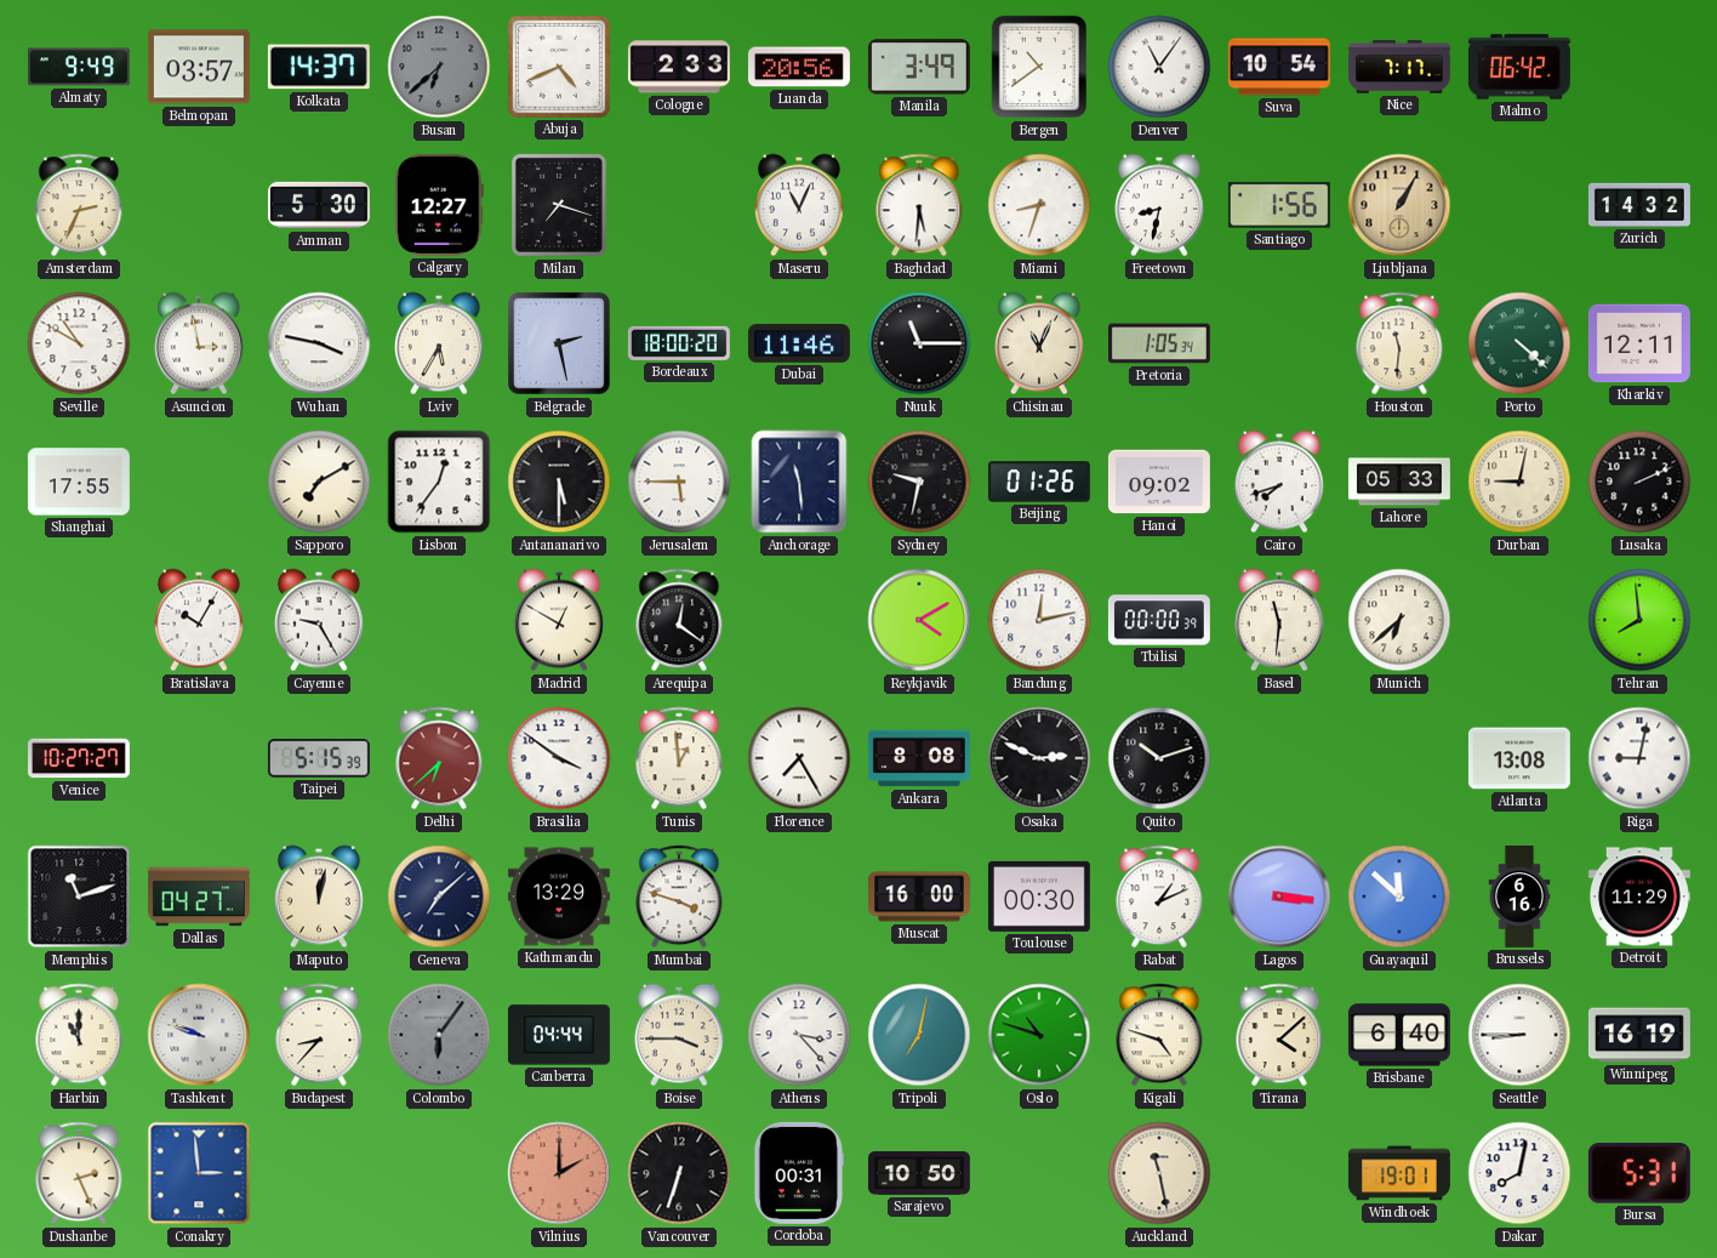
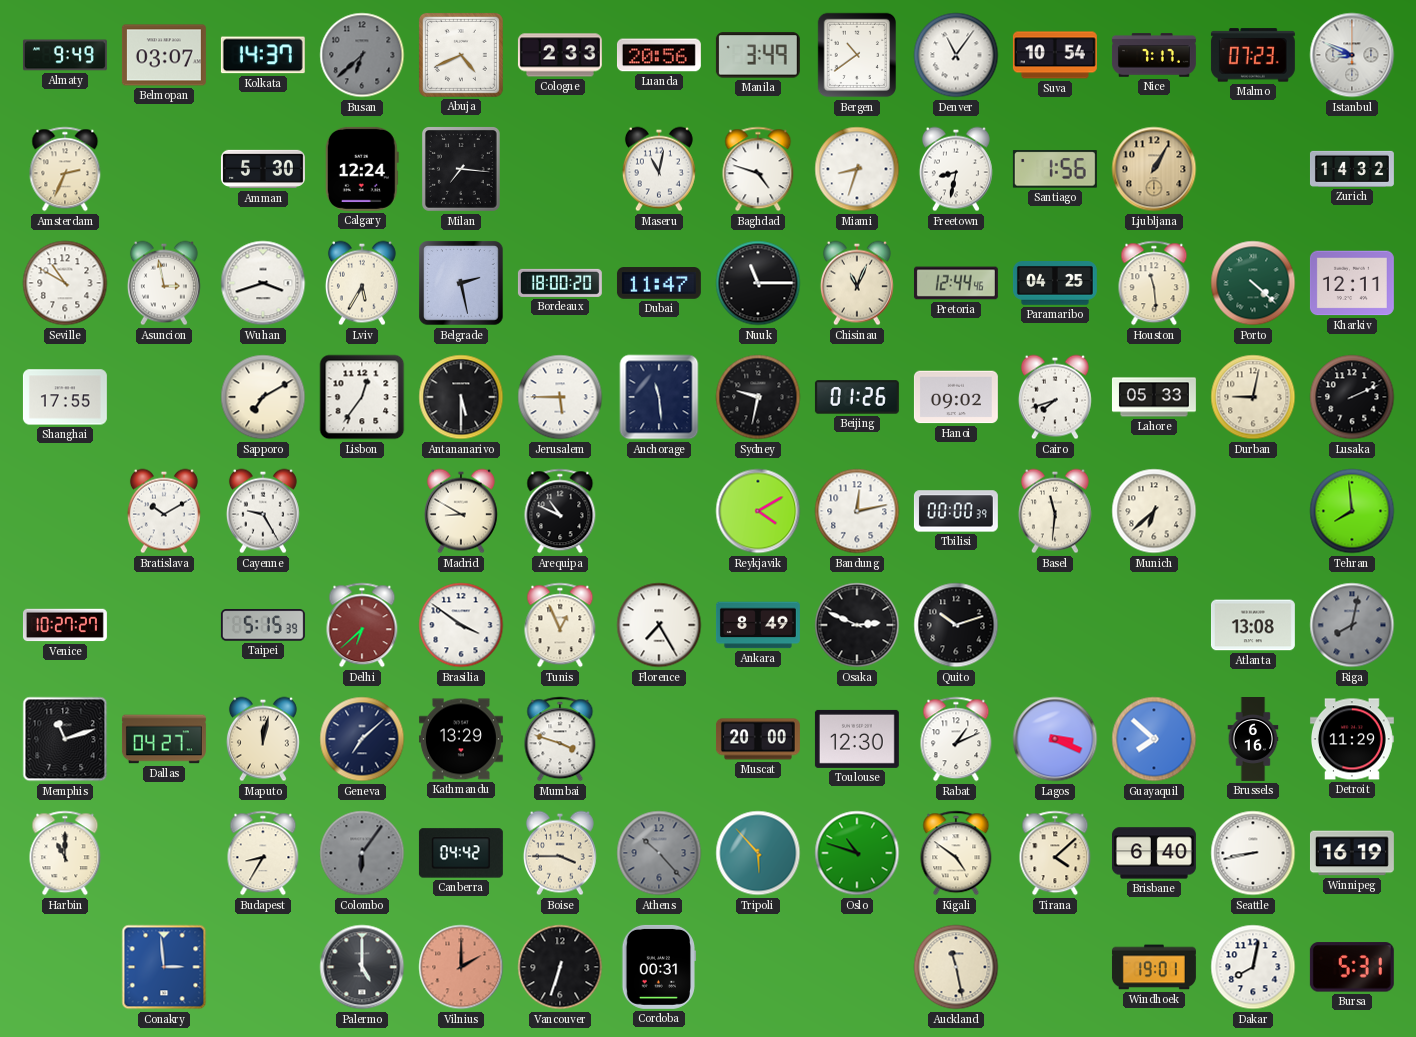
Belmopan: 03:57 -> 03:07 (164, 55)
Malmo: 06:42 -> 07:23 (1253, 55)
Istanbul: none -> 8:49 (1352, 55)
Calgary: 12:27 -> 12:24 (362, 169)
Milan: 7:18 -> 7:16 (462, 170)
Maseru: 11:04 -> 11:02 (659, 169)
Baghdad: 5:31 -> 4:48 (758, 169)
Wuhan: 3:47 -> 3:42 (263, 283)
Dubai: 11:46 -> 11:47 (659, 283)
Pretoria: 1:05 -> 12:44 (956, 283)
Paramaribo: none -> 04:25 (1055, 284)
Houston: 11:31 -> 11:29 (1154, 283)
Bratislava: 10:05 -> 10:10 (164, 511)
Madrid: 12:50 -> 8:50 (461, 511)
Arequipa: 12:21 -> 10:49 (560, 511)
Tunis: 12:59 -> 12:56 (560, 625)
Ankara: 8:08 -> 8:49 (758, 625)
Riga: 9:02 -> 8:02 (1352, 625)
Riga dial: white -> grey (1352, 625)
Muscat: 16:00 -> 20:00 (758, 739)
Toulouse: 00:30 -> 12:30 (857, 739)
Lagos: 3:16 -> 3:19 (1055, 739)
Guayaquil: 11:52 -> 7:52 (1154, 739)
Tashkent: 9:48 -> none (199, 1035)
Budapest: 8:37 -> 8:35 (263, 853)
Canberra: 04:44 -> 04:42 (461, 853)
Athens: 3:23 -> 10:23 (659, 853)
Athens dial: white -> grey (659, 853)
Tripoli: 7:02 -> 5:53 (758, 853)
Kigali: 4:48 -> 4:51 (956, 853)
Seattle: 8:45 -> 8:43 (1253, 853)
Dushanbe: 2:26 -> none (79, 1173)
Palermo: none -> 5:00 (362, 967)
Sarajevo: 10:50 -> none (919, 1174)
